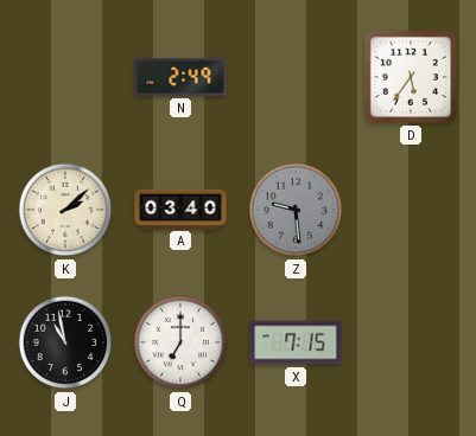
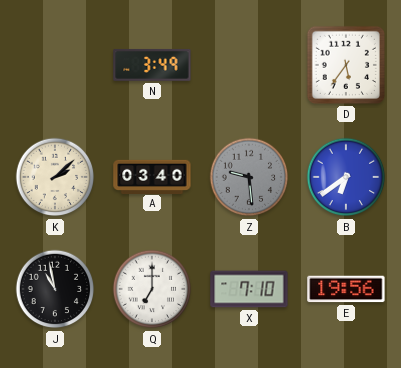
N: 2:49 -> 3:49 (152, 65)
B: none -> 6:39 (346, 177)
X: 7:15 -> 7:10 (249, 289)
E: none -> 19:56 (346, 289)
